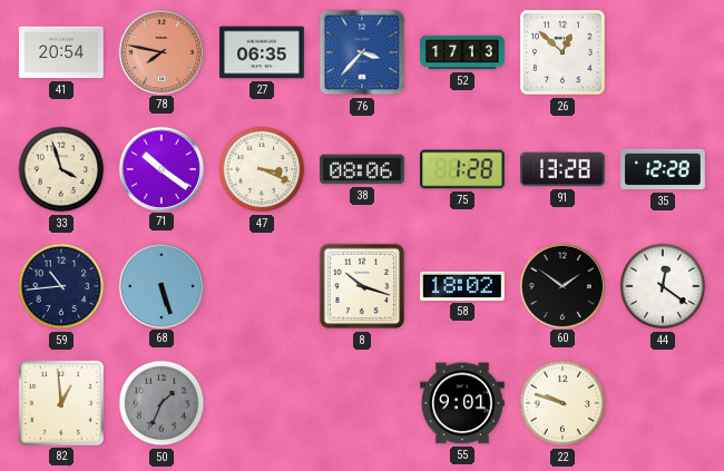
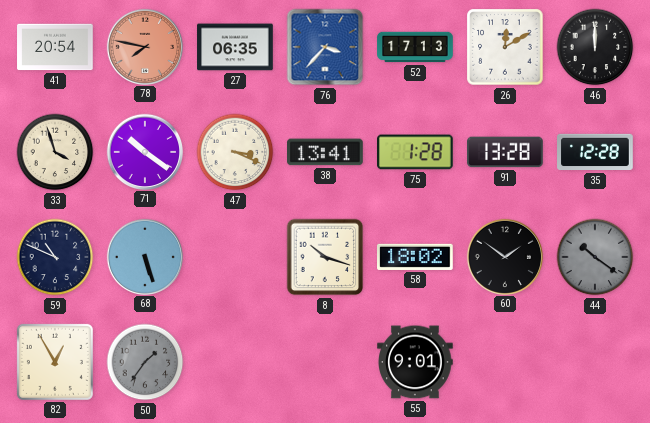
26: 12:52 -> 12:10 (505, 47)
46: none -> 12:00 (595, 47)
38: 08:06 -> 13:41 (326, 152)
59: 10:44 -> 10:49 (55, 257)
44: 12:21 -> 10:21 (595, 257)
44 dial: white -> grey (595, 257)
82: 12:59 -> 12:55 (55, 362)
50: 1:34 -> 1:36 (145, 362)
22: 9:48 -> none (562, 403)
